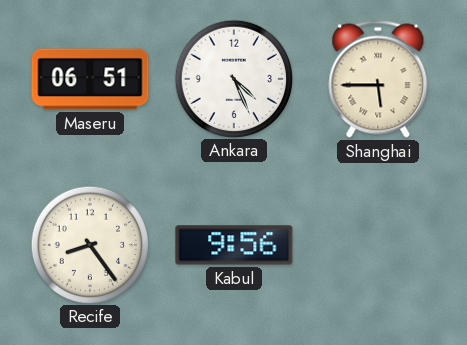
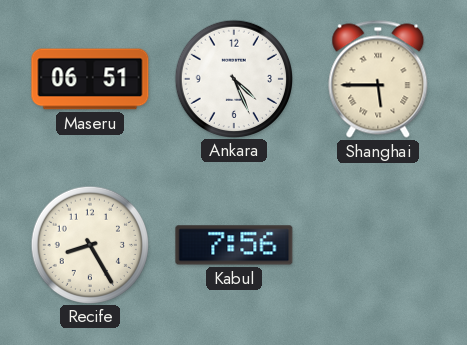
Recife: 8:24 -> 8:25 (89, 244)
Kabul: 9:56 -> 7:56 (234, 245)
